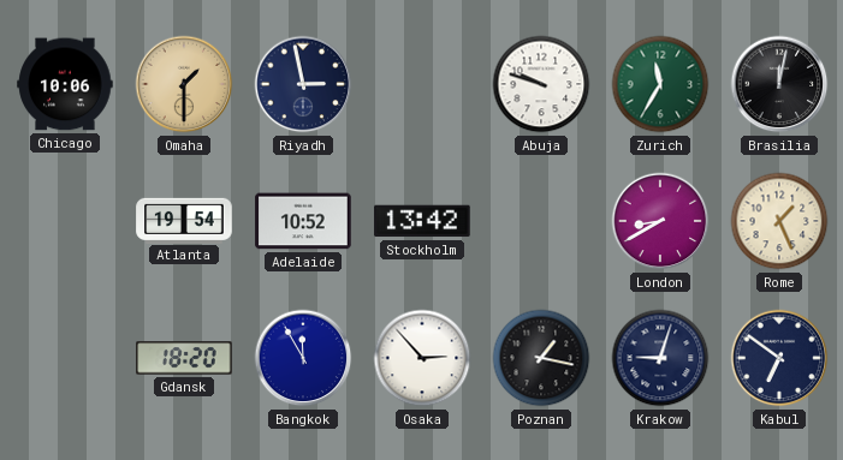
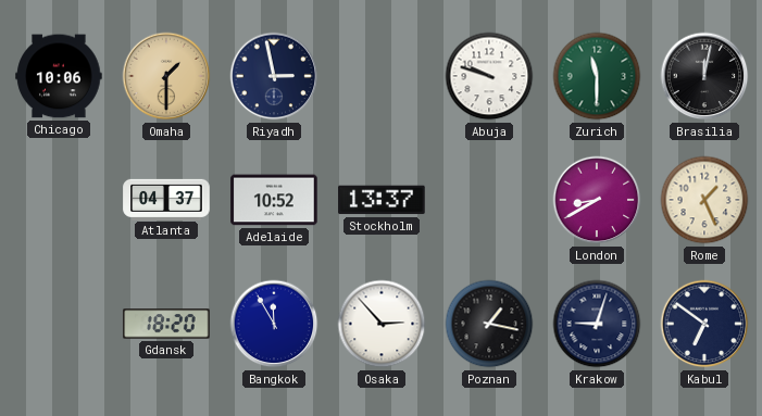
Zurich: 11:35 -> 11:30 (597, 76)
Atlanta: 19:54 -> 04:37 (166, 199)
Stockholm: 13:42 -> 13:37 (382, 200)
